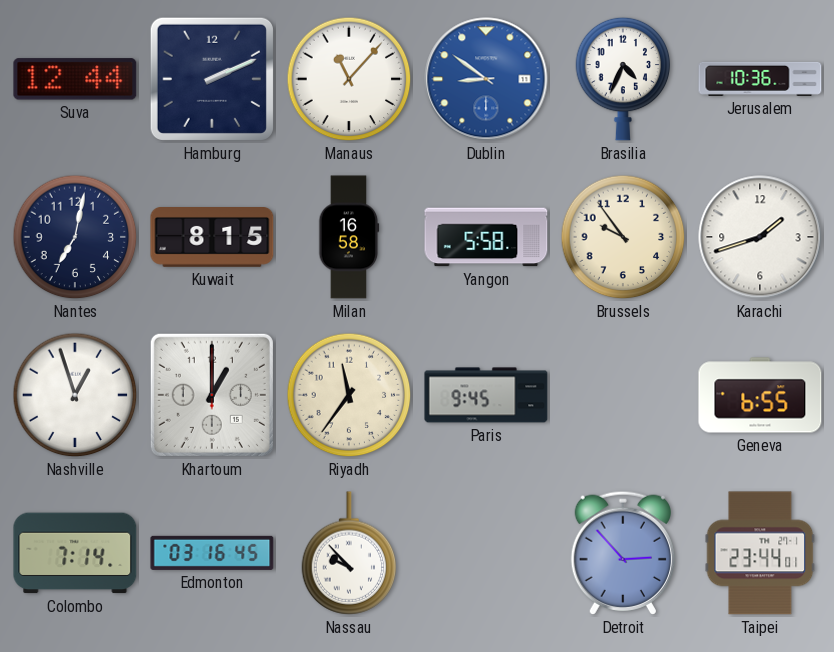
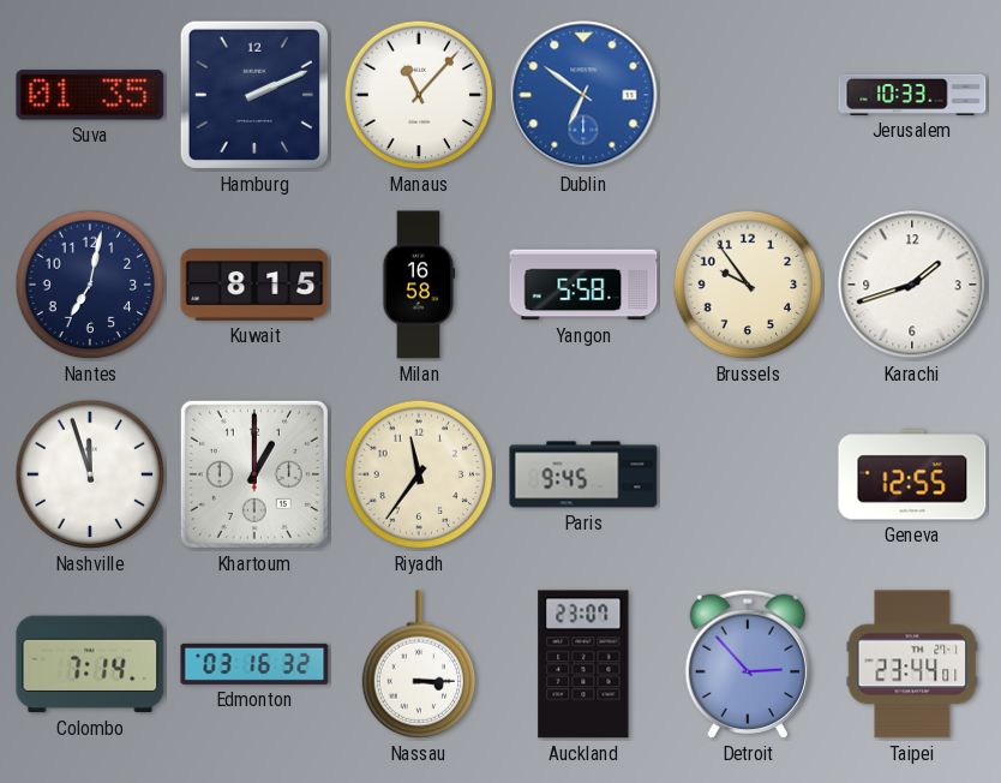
Suva: 12:44 -> 01:35 (90, 95)
Dublin: 8:51 -> 6:51 (583, 95)
Brasilia: 4:34 -> none (623, 79)
Jerusalem: 10:36 -> 10:33 (912, 95)
Nashville: 12:57 -> 11:57 (90, 474)
Geneva: 6:55 -> 12:55 (912, 474)
Edmonton: 03:16:45 -> 03:16:32 (254, 664)
Nassau: 9:53 -> 3:15 (419, 664)
Auckland: none -> 23:07 (583, 664)
